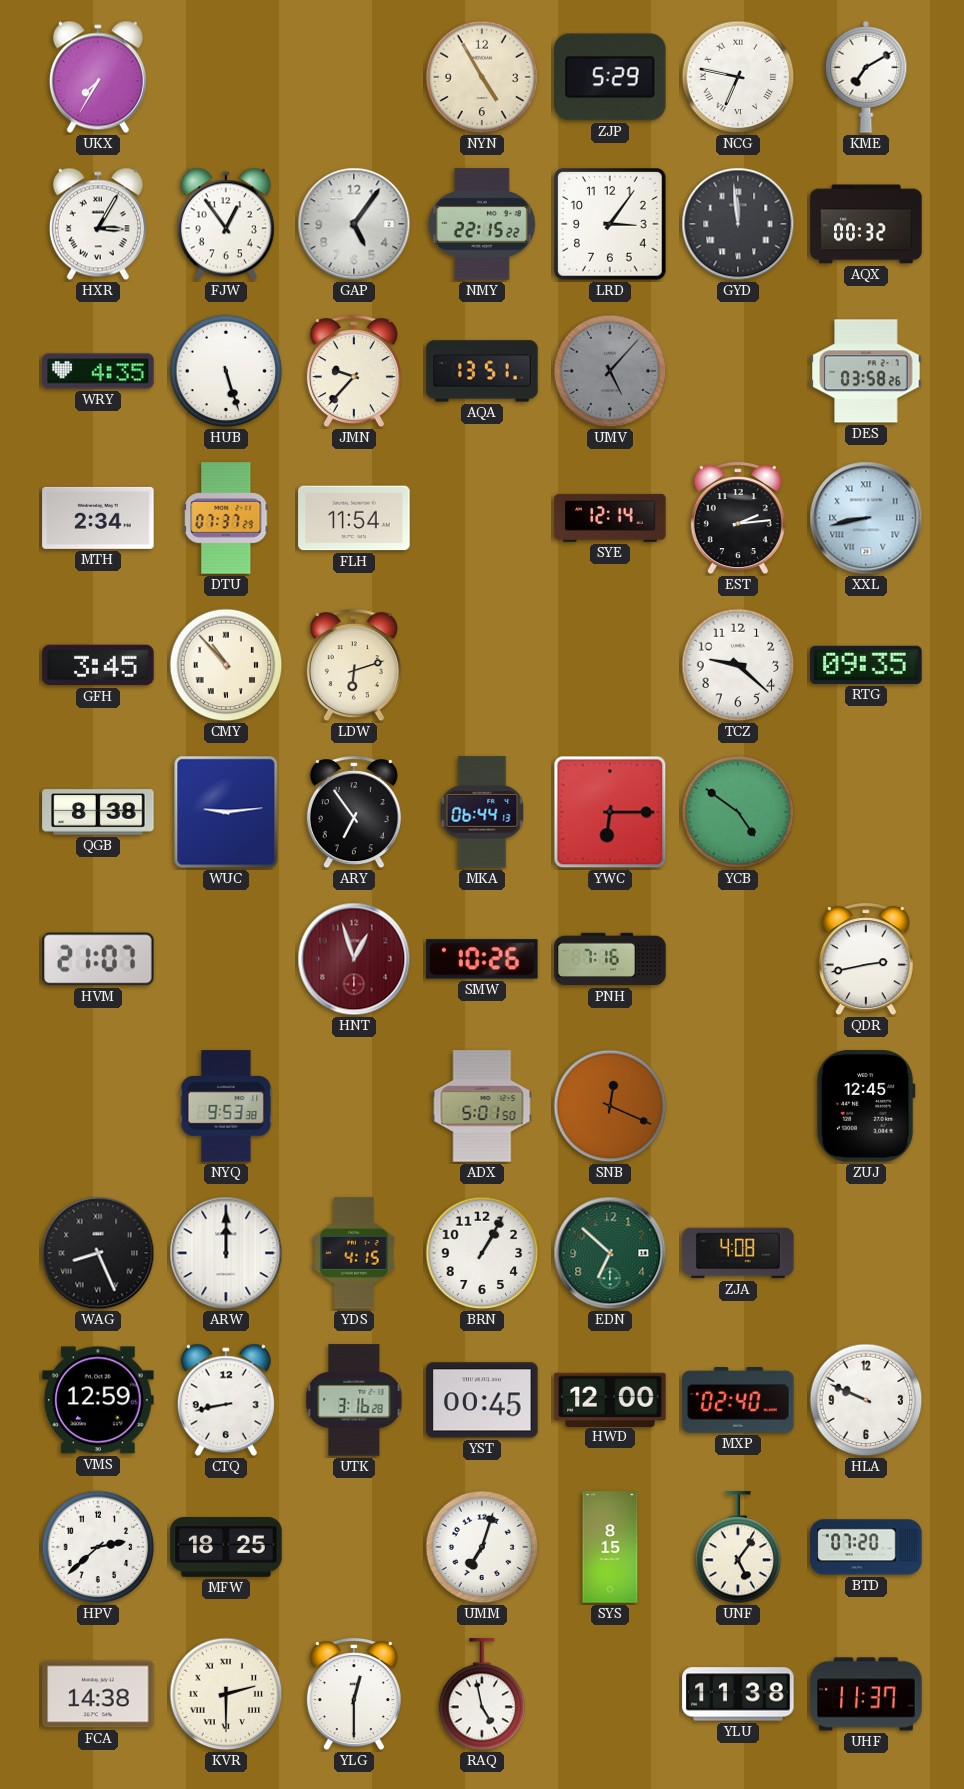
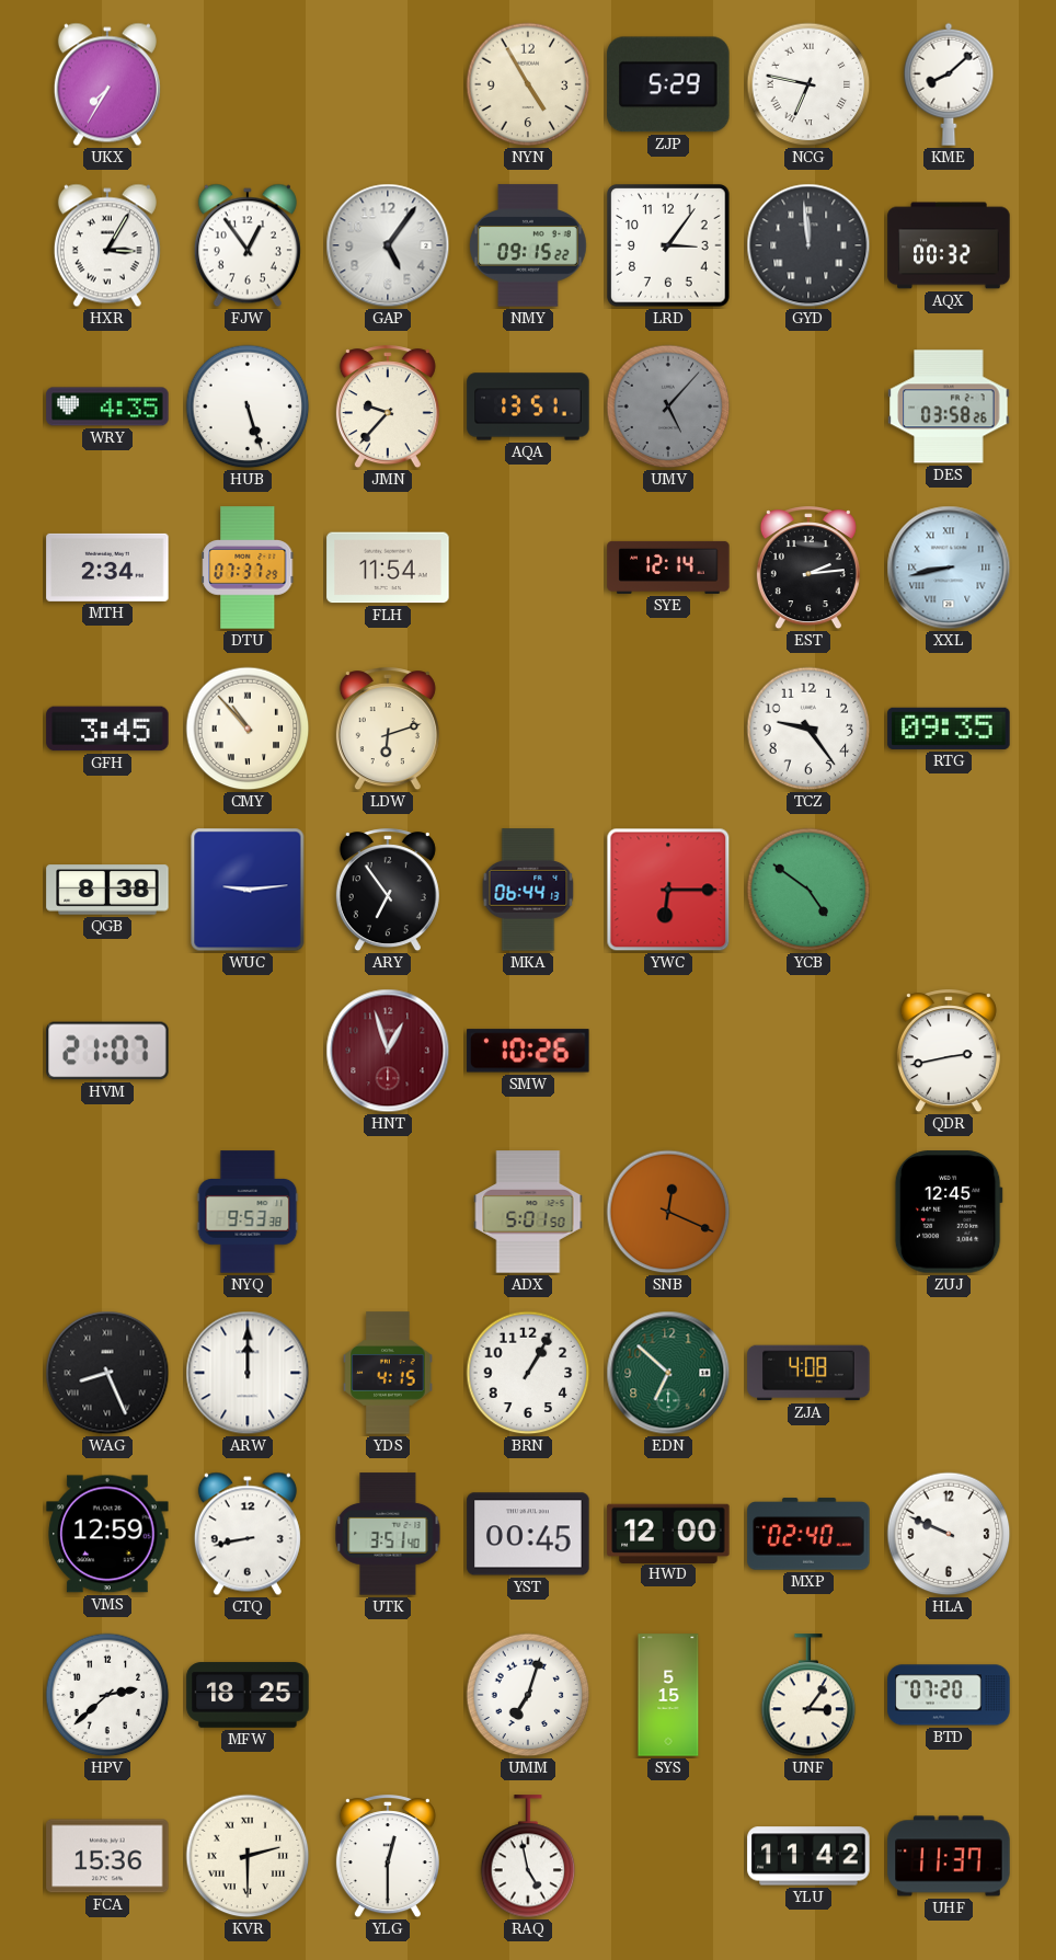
KME: 7:10 -> 8:08 (949, 84)
NMY: 22:15 -> 09:15 (529, 245)
TCZ: 9:22 -> 9:24 (808, 729)
PNH: 7:16 -> none (610, 959)
UTK: 3:16 -> 3:51 (388, 1534)
SYS: 8:15 -> 5:15 (668, 1695)
UNF: 5:06 -> 3:06 (808, 1696)
FCA: 14:38 -> 15:36 (107, 1856)
YLU: 11:38 -> 11:42 (808, 1856)
